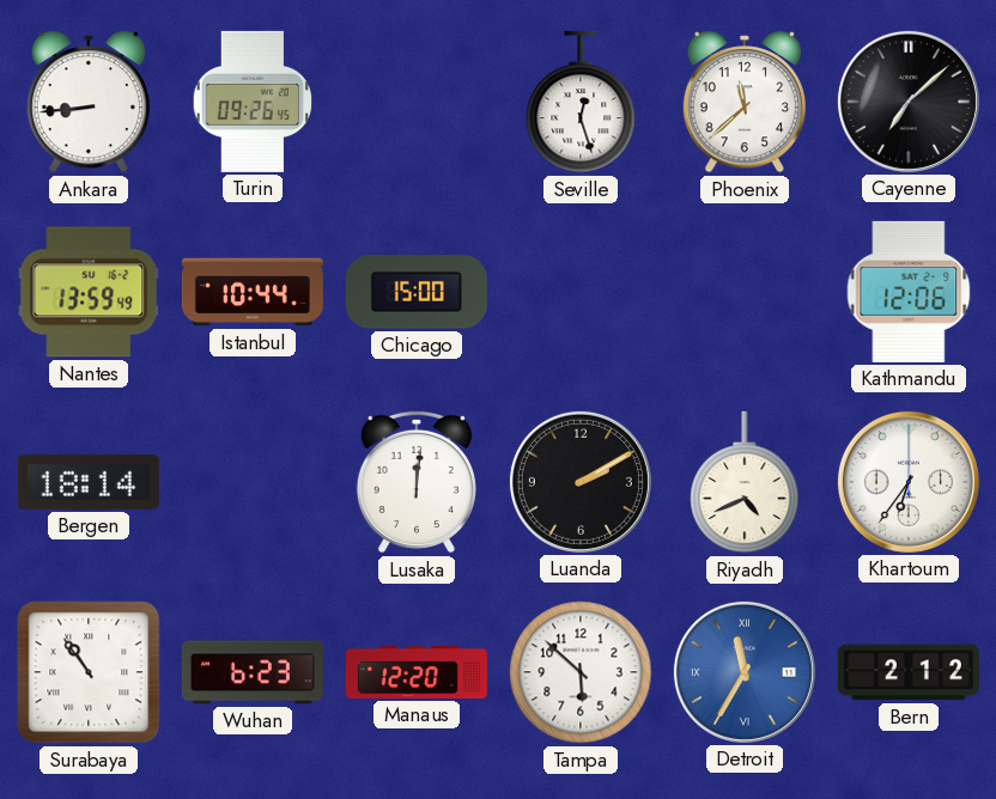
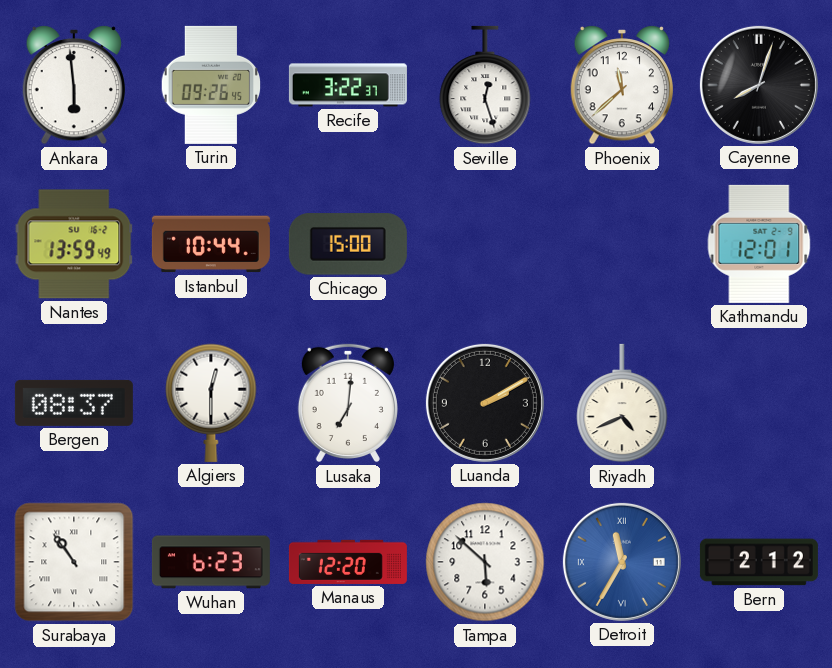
Ankara: 8:44 -> 5:59 (74, 86)
Recife: none -> 3:22 (348, 85)
Cayenne: 7:08 -> 8:03 (759, 85)
Kathmandu: 12:06 -> 12:01 (759, 244)
Bergen: 18:14 -> 08:37 (74, 403)
Algiers: none -> 12:30 (211, 403)
Lusaka: 12:01 -> 7:01 (348, 403)
Khartoum: 6:36 -> none (909, 482)
